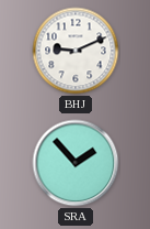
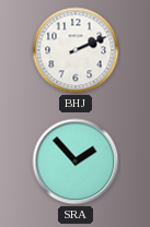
BHJ: 9:11 -> 2:11 (76, 50)
